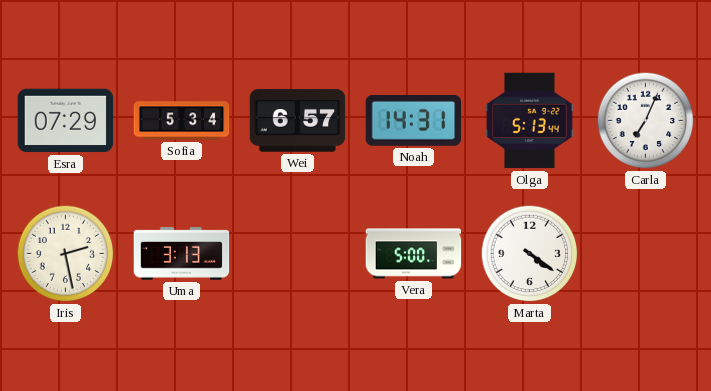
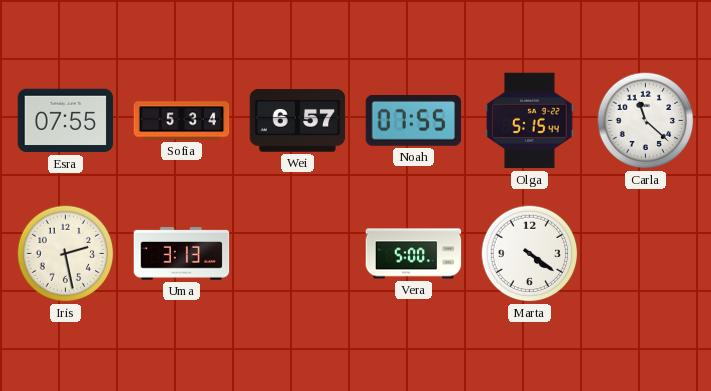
Esra: 07:29 -> 07:55 (66, 121)
Noah: 14:31 -> 07:55 (414, 121)
Olga: 5:13 -> 5:15 (530, 121)
Carla: 7:04 -> 11:22 (646, 121)
